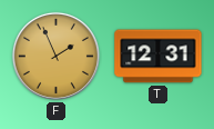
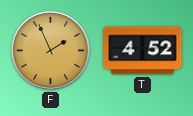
T: 12:31 -> 4:52 (143, 51)
